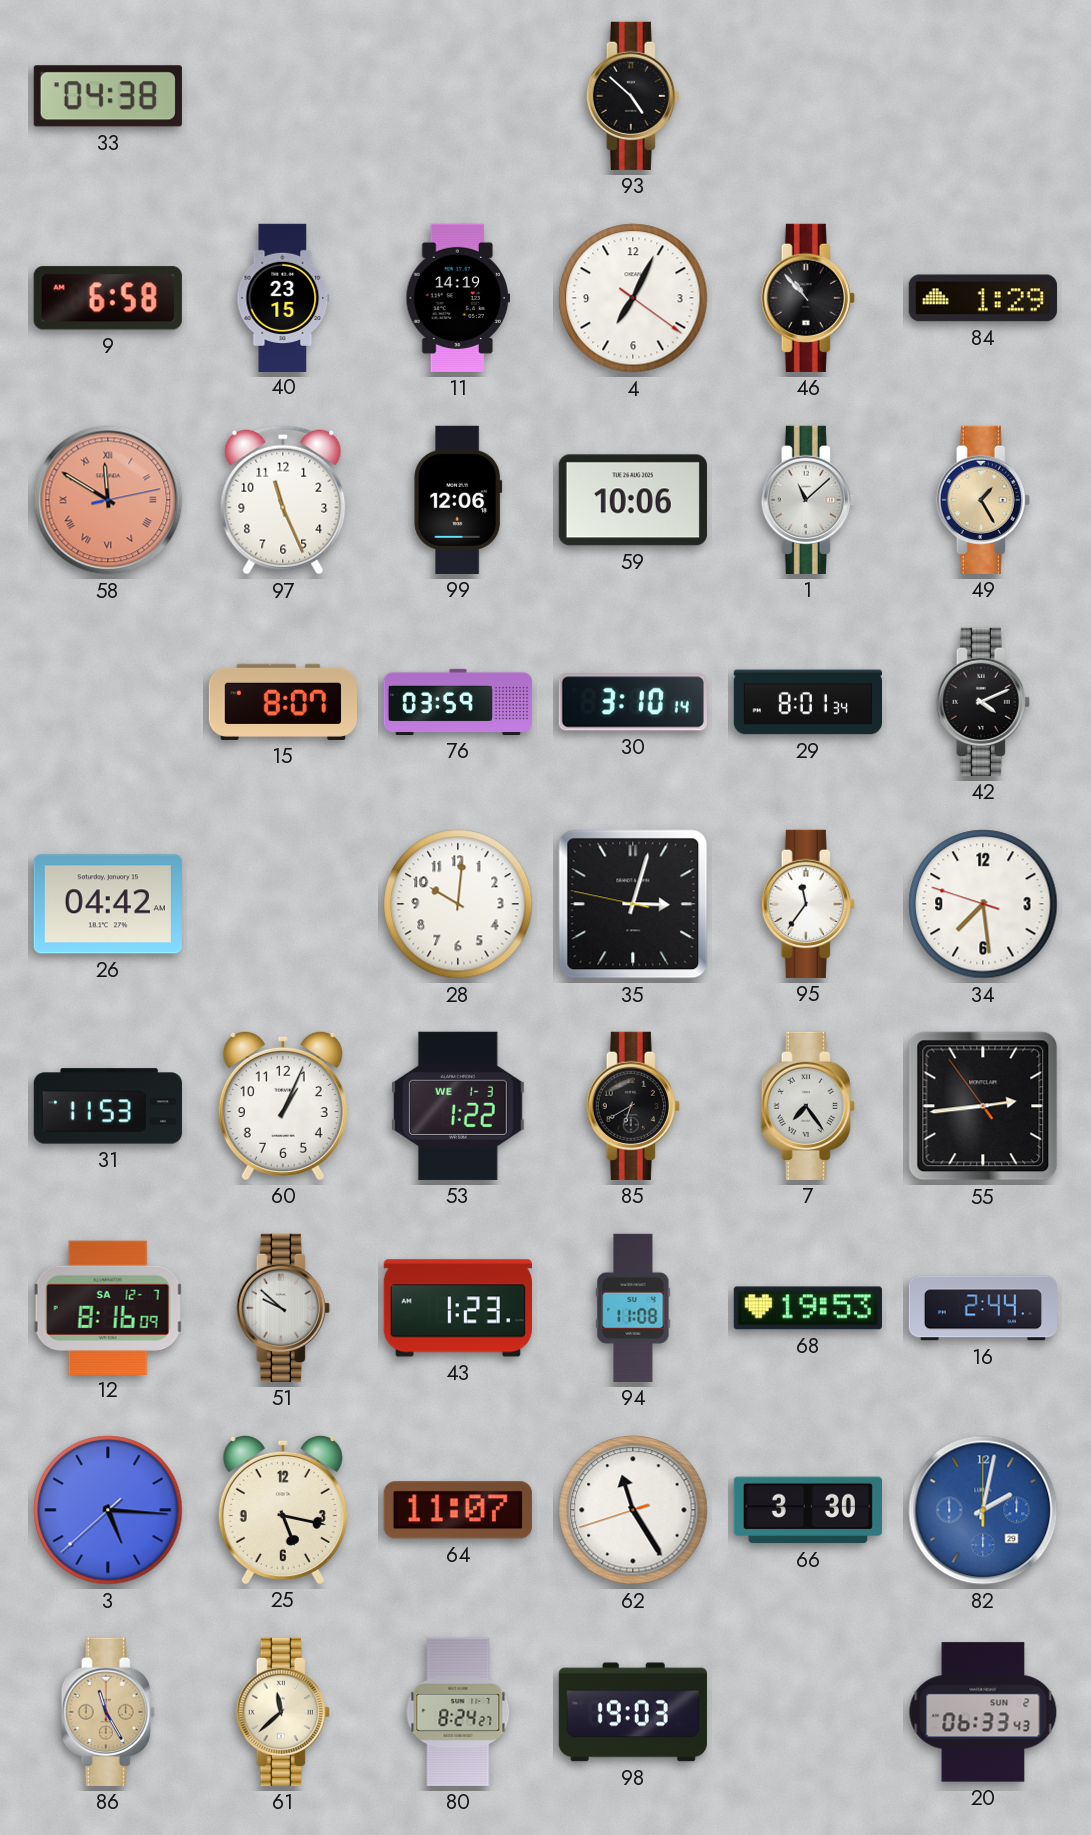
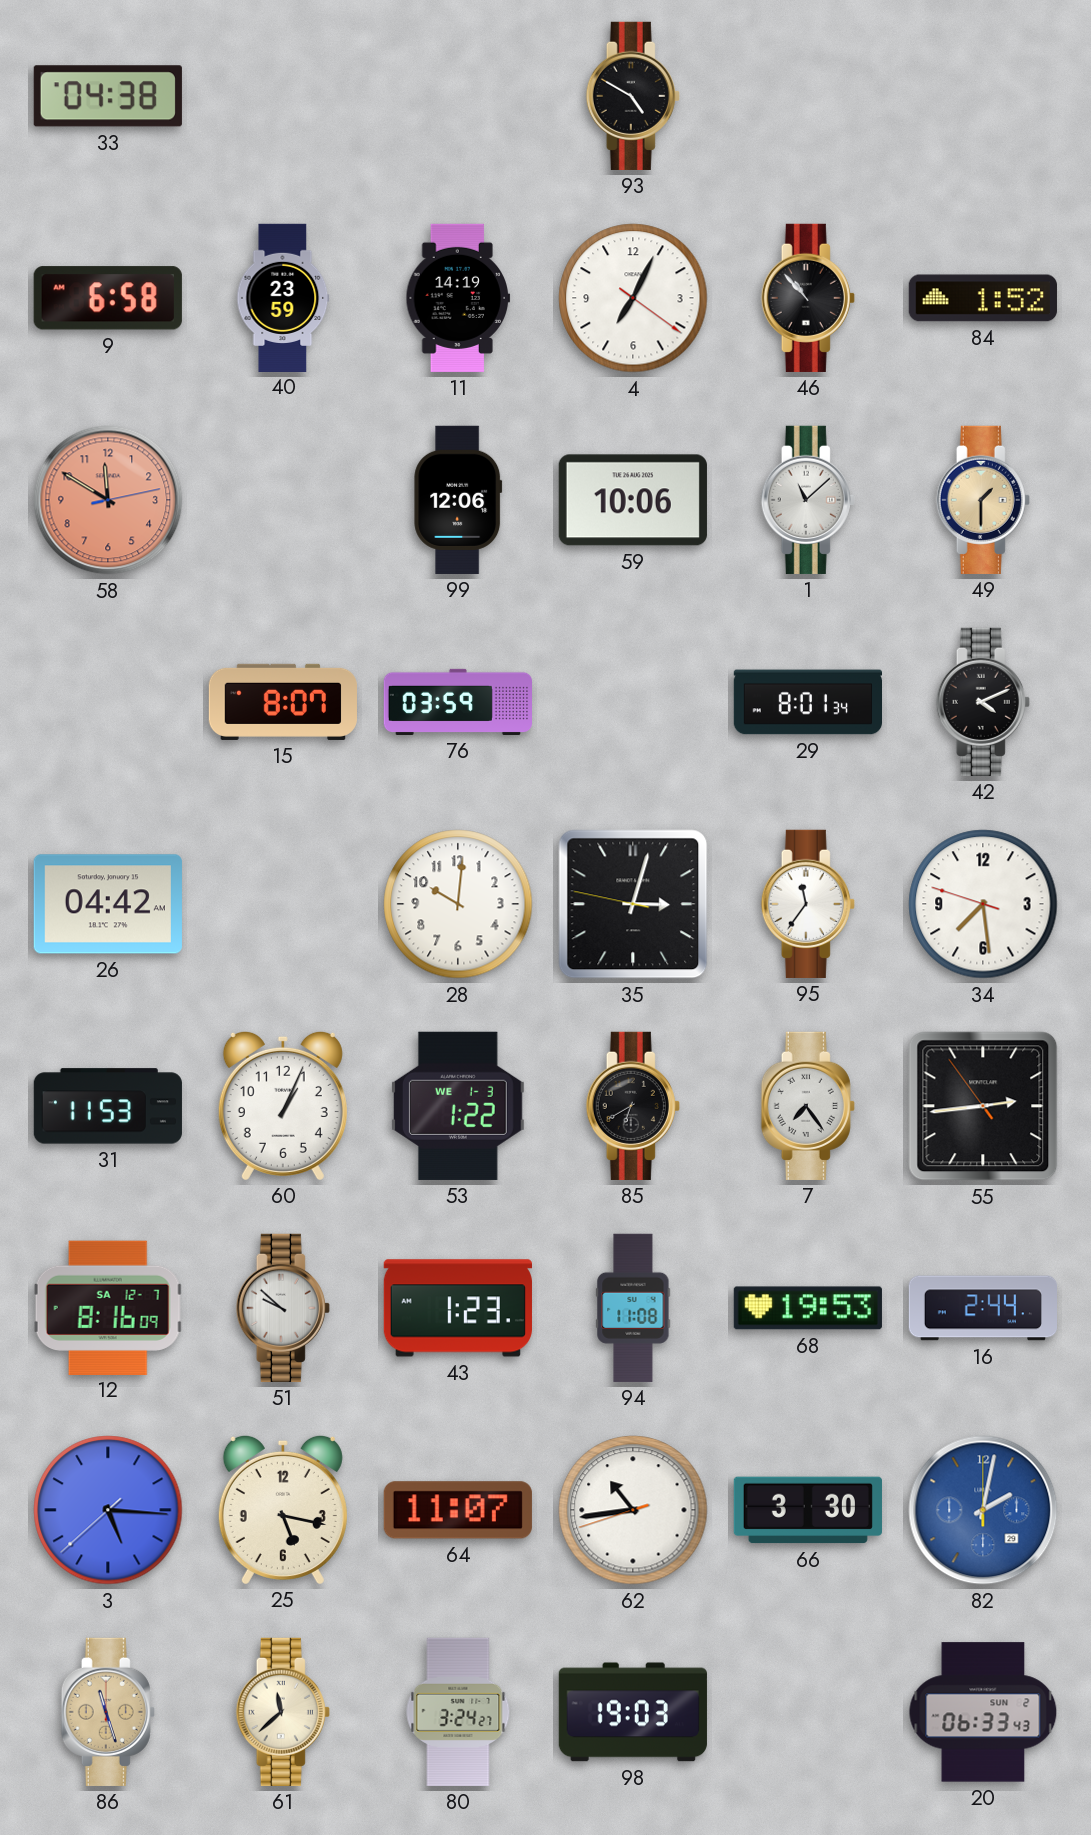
93: 4:52 -> 4:50 (633, 96)
40: 23:15 -> 23:59 (283, 297)
84: 1:29 -> 1:52 (983, 298)
58 numerals: Roman -> Arabic (108, 500)
97: 11:26 -> none (283, 500)
49: 1:25 -> 1:30 (983, 500)
30: 3:10 -> none (633, 702)
62: 11:24 -> 10:43 (633, 1510)
86: 11:25 -> 11:27 (108, 1712)
80: 8:24 -> 3:24 (458, 1712)
